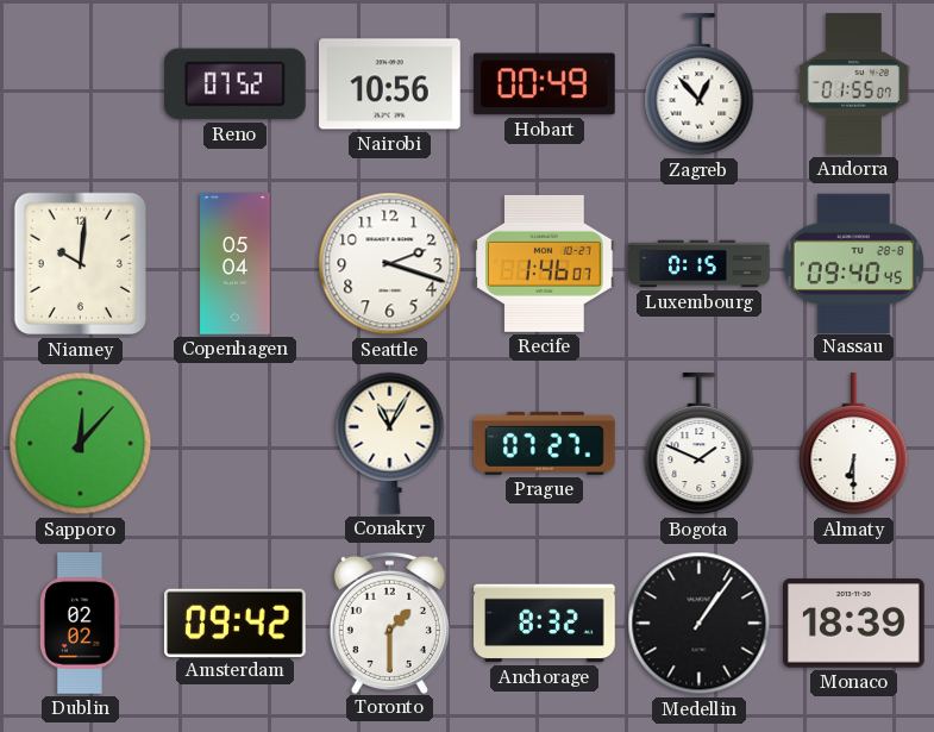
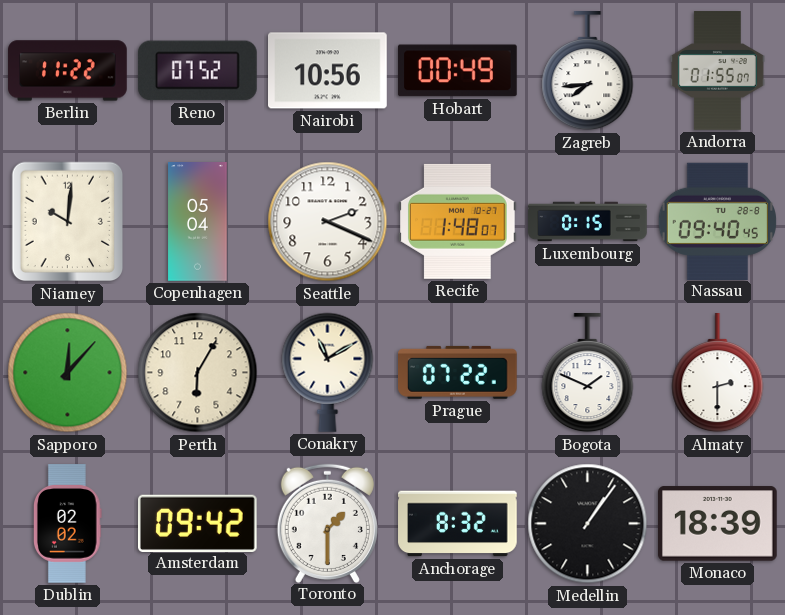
Berlin: none -> 11:22 (68, 71)
Zagreb: 12:53 -> 7:44 (588, 72)
Seattle: 2:18 -> 2:19 (328, 222)
Recife: 1:46 -> 1:48 (458, 221)
Perth: none -> 6:05 (198, 373)
Conakry: 11:05 -> 11:10 (328, 372)
Prague: 07:27 -> 07:22 (458, 372)
Almaty: 6:30 -> 2:30 (718, 374)
